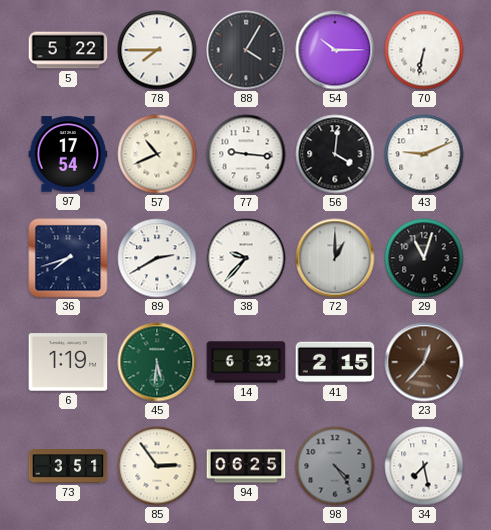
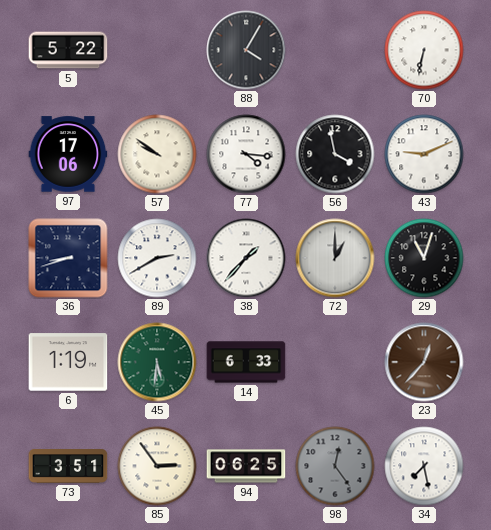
78: 7:45 -> none (157, 50)
54: 10:15 -> none (335, 50)
97: 17:54 -> 17:06 (68, 154)
57: 10:41 -> 9:51 (157, 154)
77: 9:16 -> 4:16 (246, 154)
56: 4:01 -> 3:58 (335, 154)
36: 7:42 -> 8:42 (68, 258)
38: 9:37 -> 1:37 (246, 258)
41: 2:15 -> none (335, 362)
98: 4:24 -> 12:24 (335, 466)
